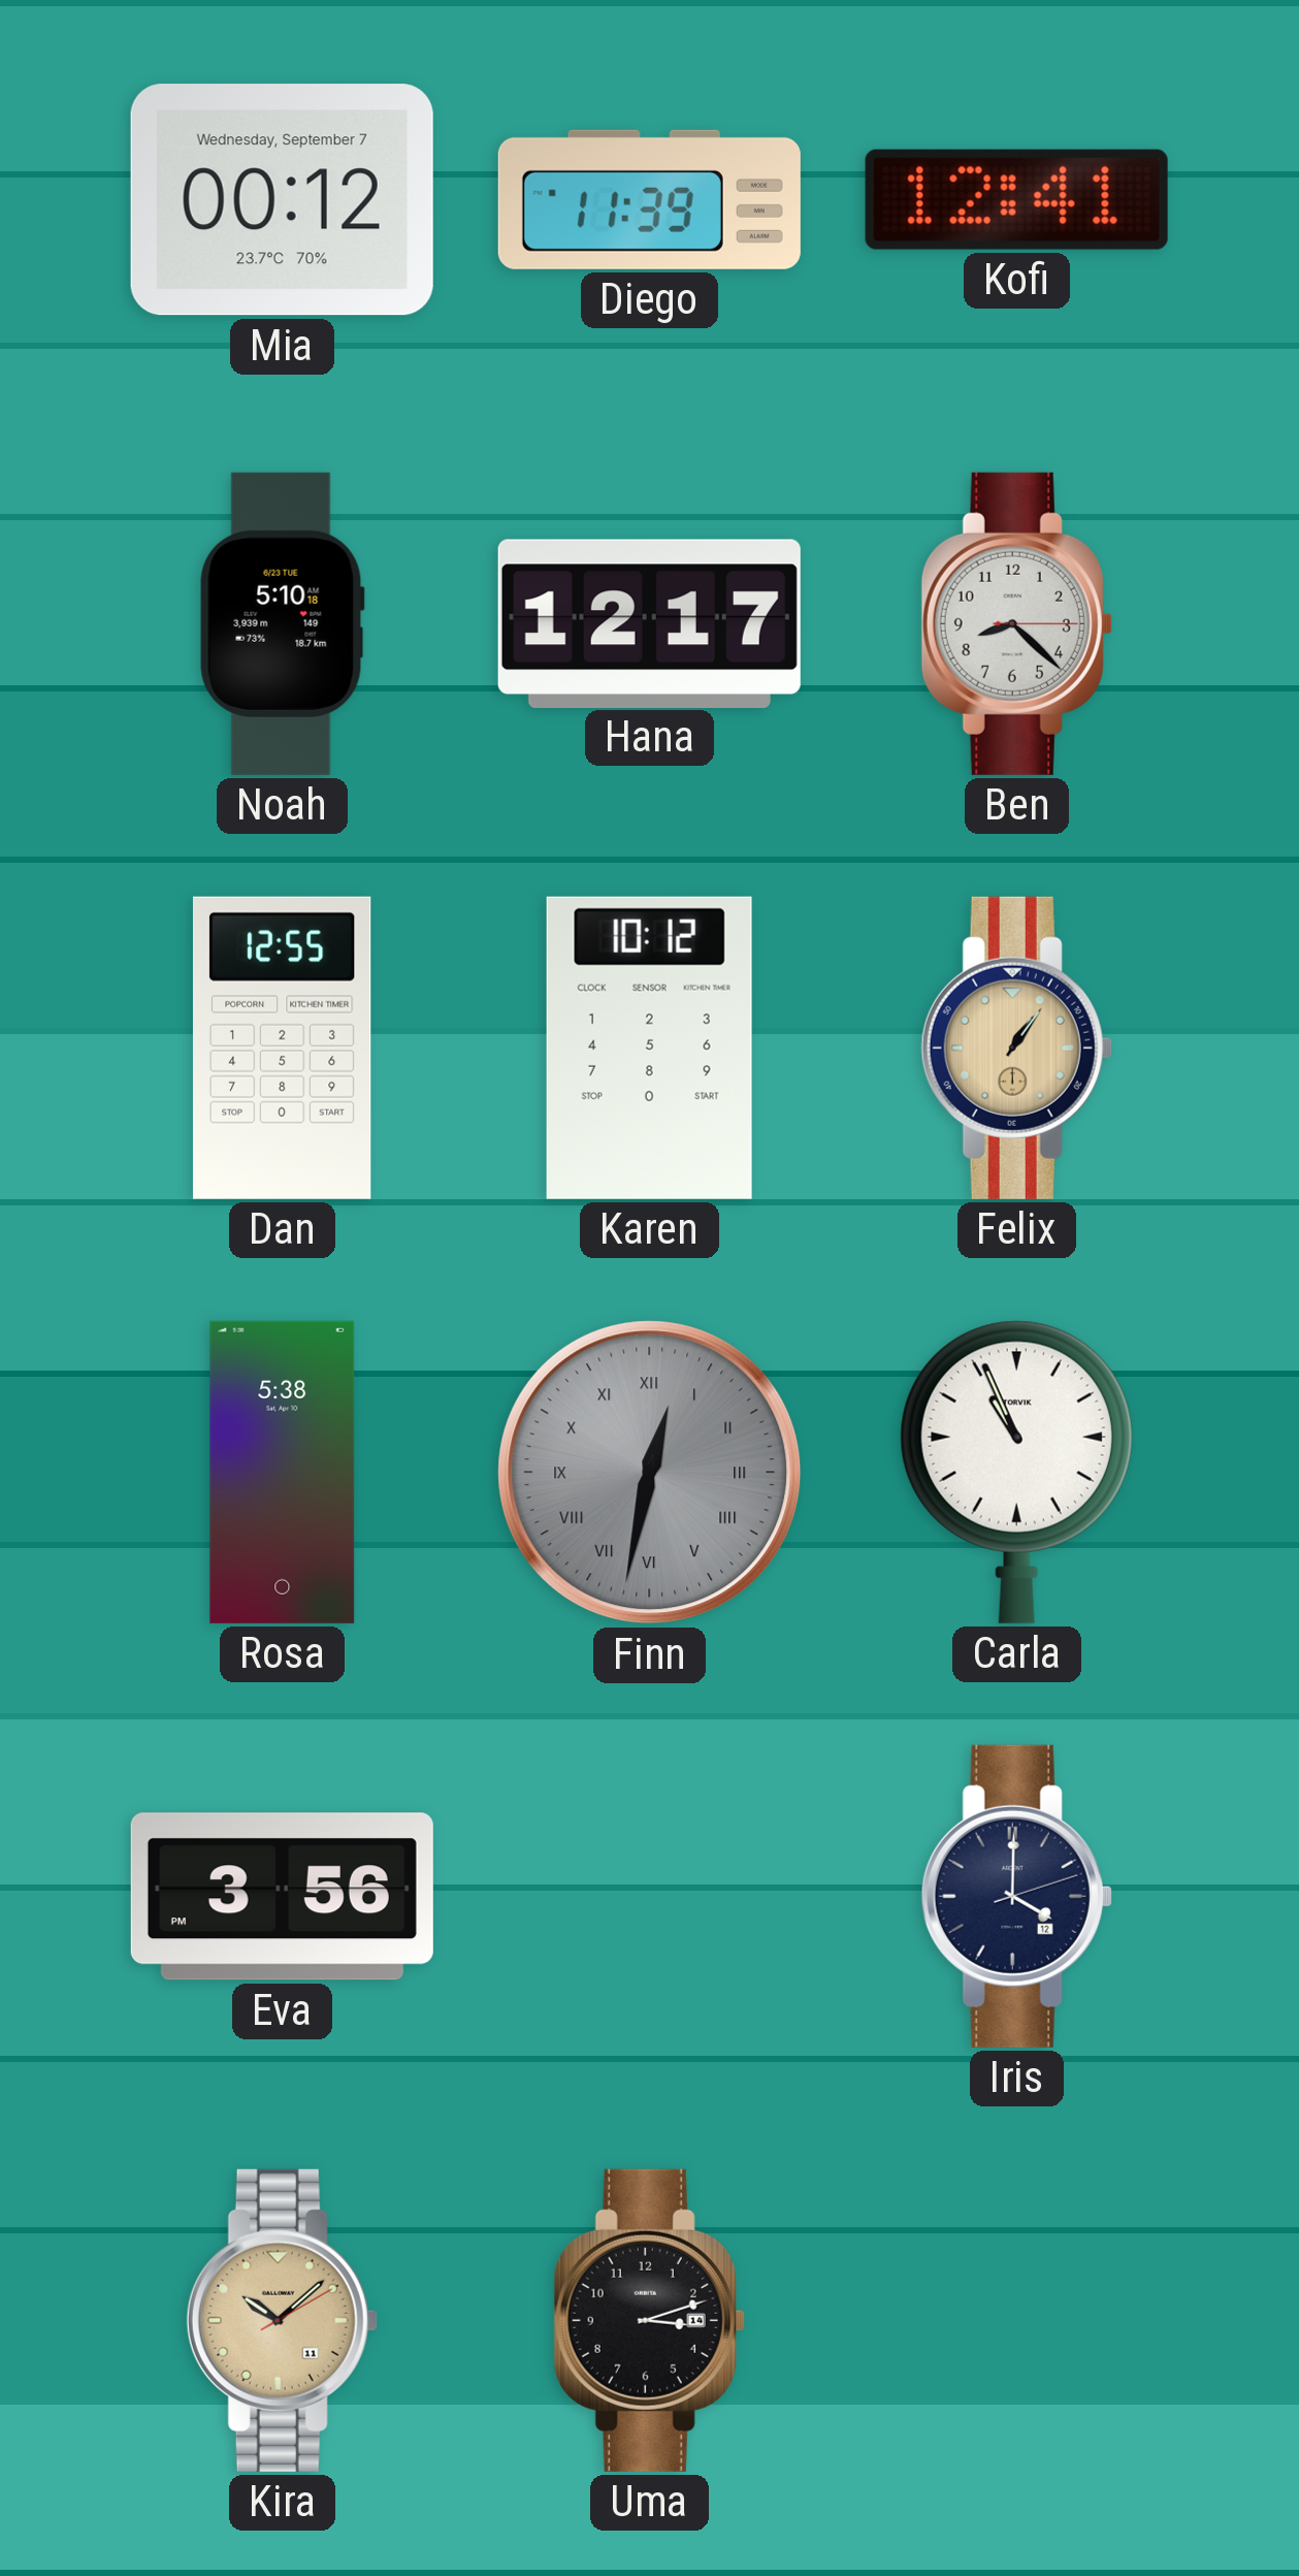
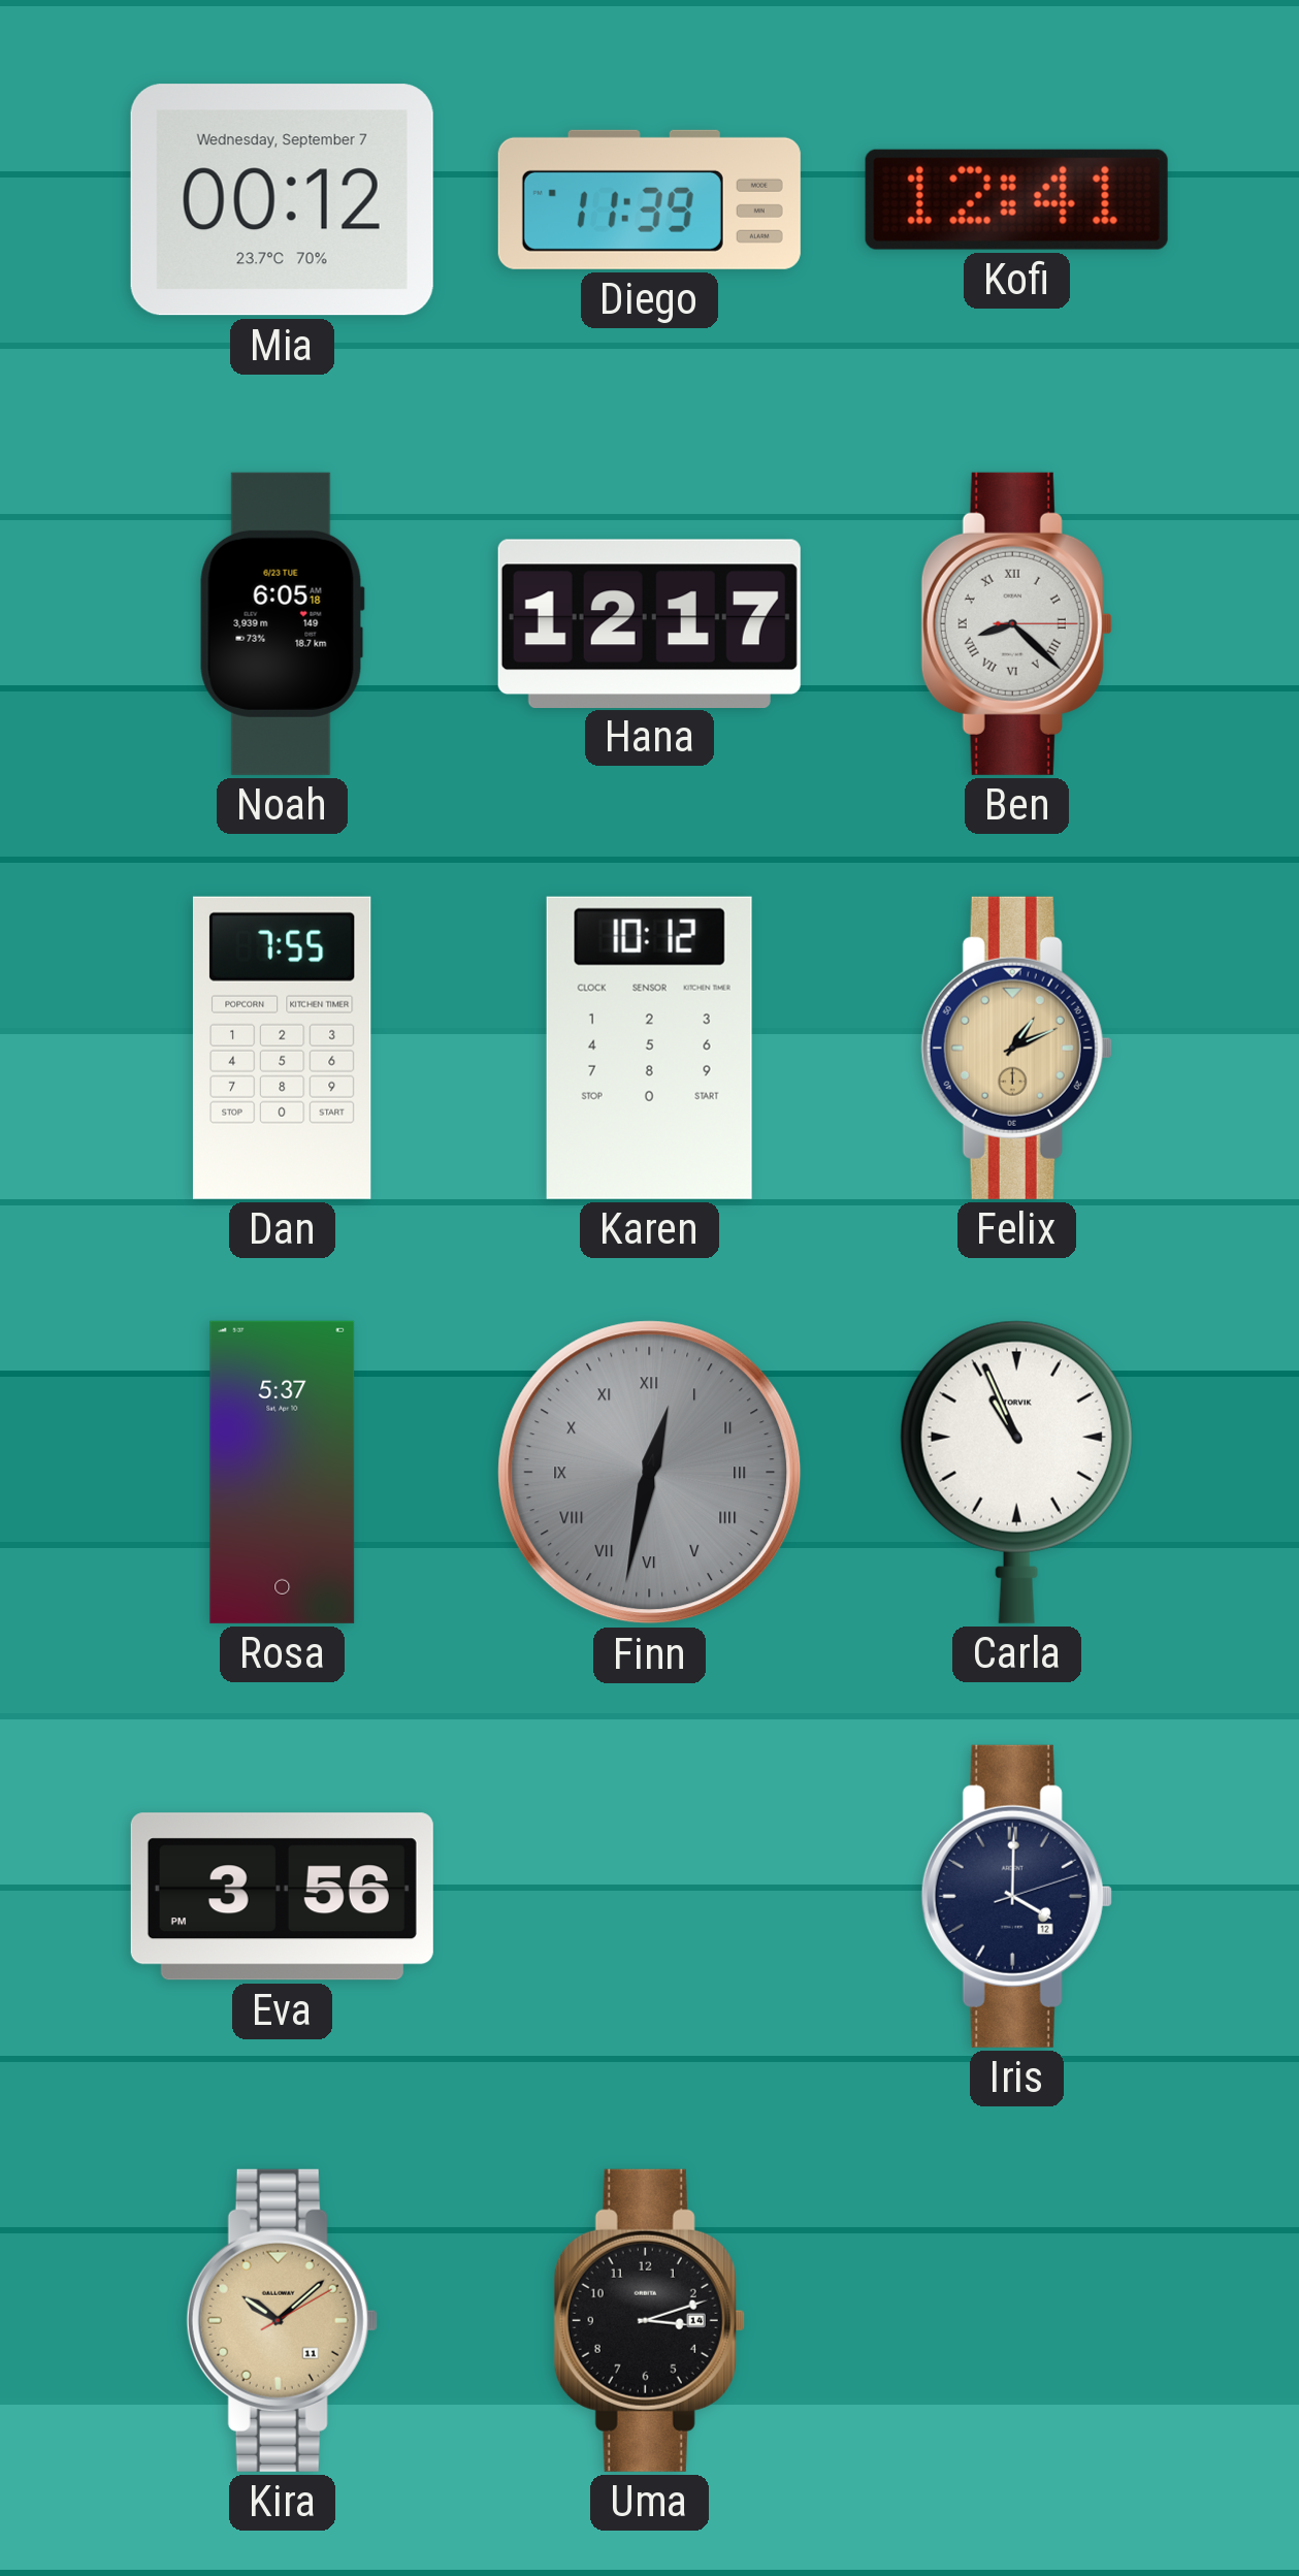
Noah: 5:10 -> 6:05 (282, 623)
Ben numerals: Arabic -> Roman (1016, 623)
Dan: 12:55 -> 7:55 (282, 1048)
Felix: 1:06 -> 1:11 (1016, 1048)
Rosa: 5:38 -> 5:37 (283, 1472)
